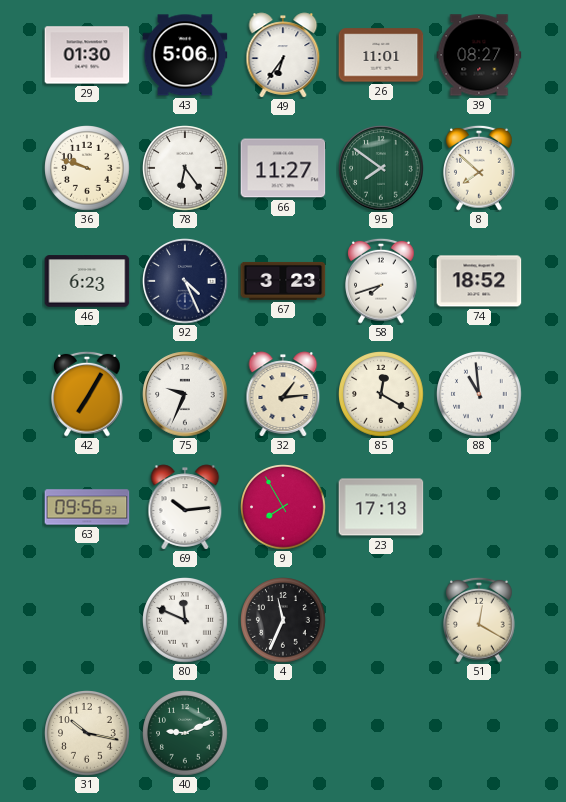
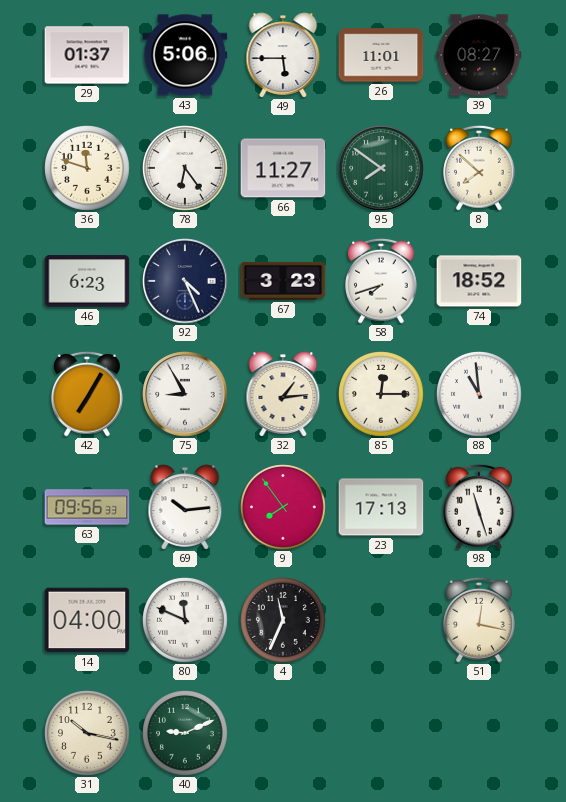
29: 01:30 -> 01:37 (87, 55)
49: 6:36 -> 5:45 (283, 55)
36: 9:48 -> 11:48 (87, 168)
75: 9:34 -> 8:55 (185, 394)
85: 12:20 -> 12:15 (381, 394)
9: 7:55 -> 7:54 (283, 507)
98: none -> 11:27 (480, 507)
14: none -> 04:00 (87, 620)
51: 12:20 -> 12:17 (480, 620)
